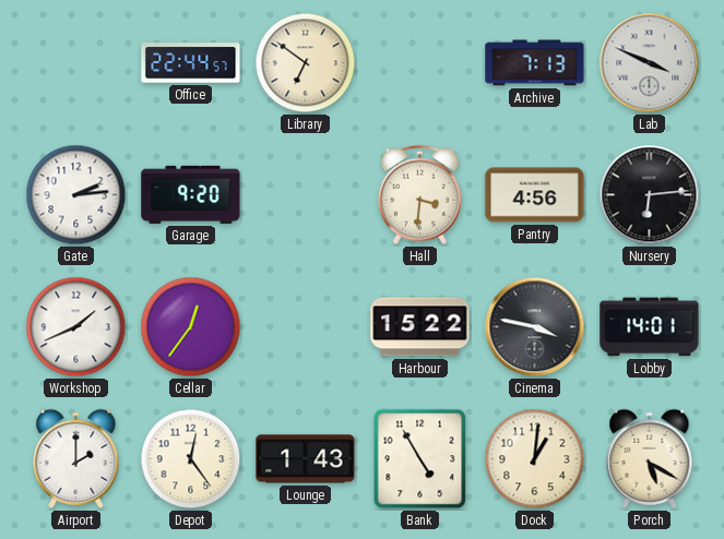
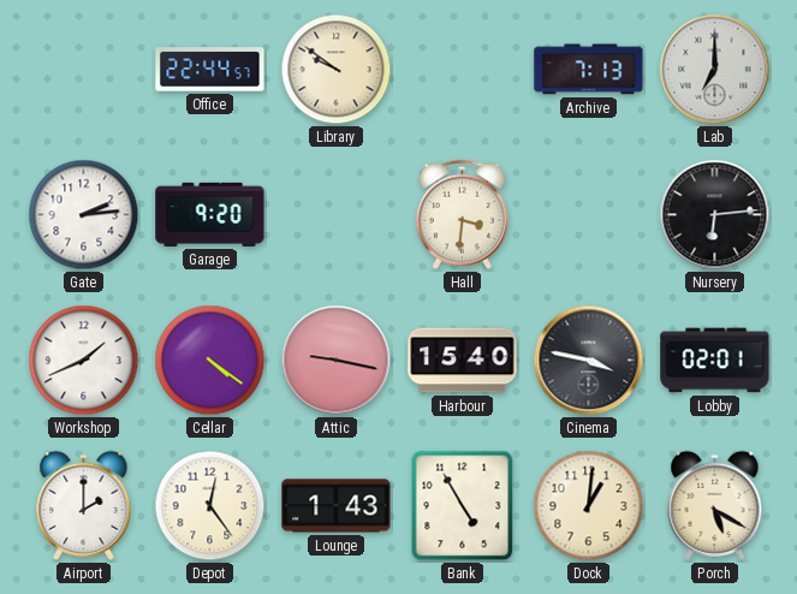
Library: 6:51 -> 9:51 (337, 70)
Lab: 3:49 -> 7:00 (715, 70)
Pantry: 4:56 -> none (535, 195)
Cellar: 12:36 -> 4:21 (210, 361)
Attic: none -> 9:17 (337, 361)
Harbour: 15:22 -> 15:40 (463, 361)
Lobby: 14:01 -> 02:01 (715, 361)
